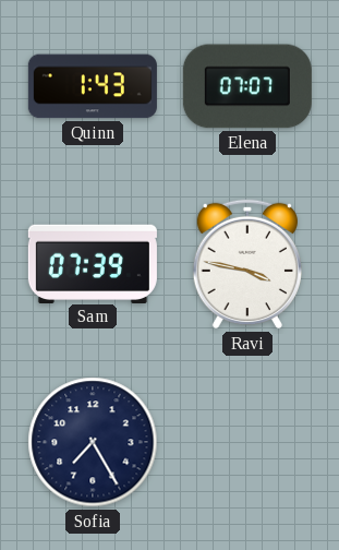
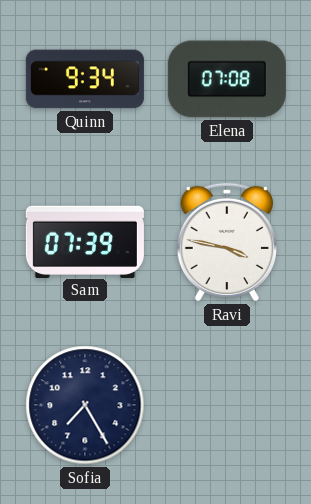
Quinn: 1:43 -> 9:34 (85, 79)
Elena: 07:07 -> 07:08 (227, 79)
